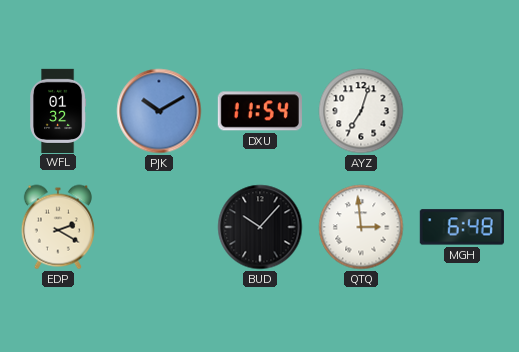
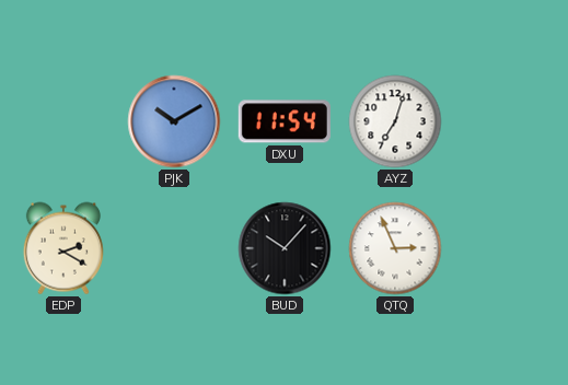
WFL: 01:32 -> none (58, 110)
QTQ: 2:59 -> 2:56 (395, 248)
MGH: 6:48 -> none (462, 227)
